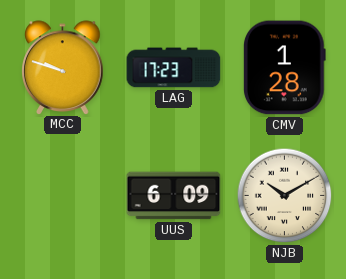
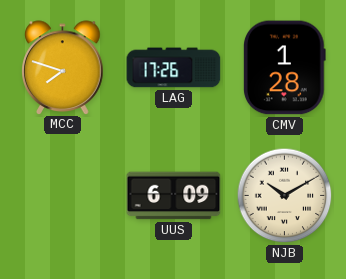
MCC: 9:48 -> 7:48 (63, 67)
LAG: 17:23 -> 17:26 (174, 68)
